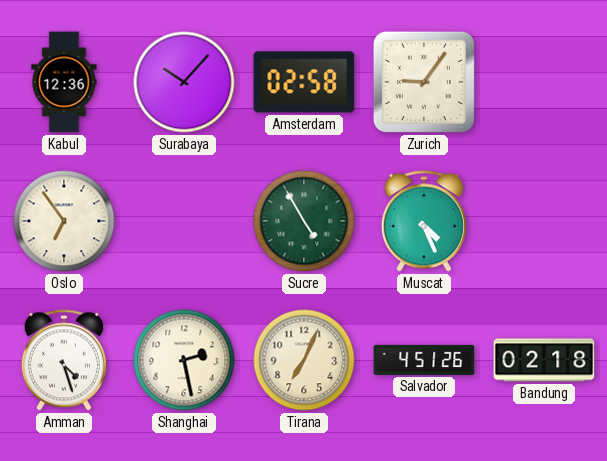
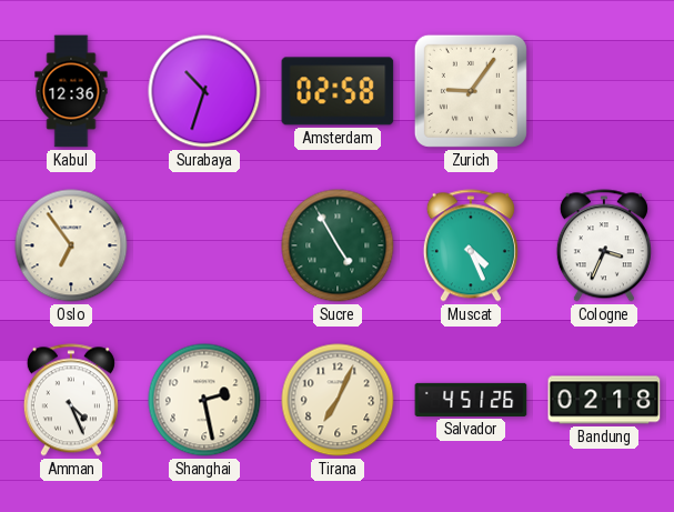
Surabaya: 10:07 -> 10:33 (204, 91)
Cologne: none -> 3:34 (604, 245)
Amman: 4:27 -> 4:26 (71, 400)
